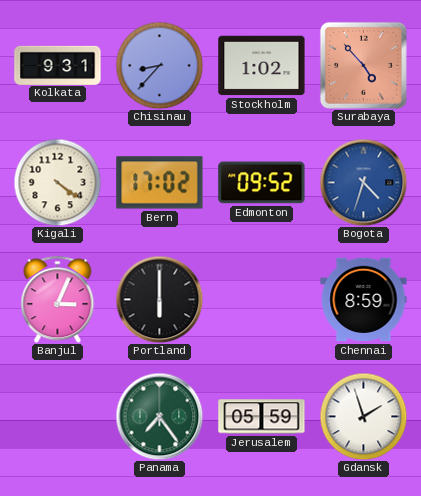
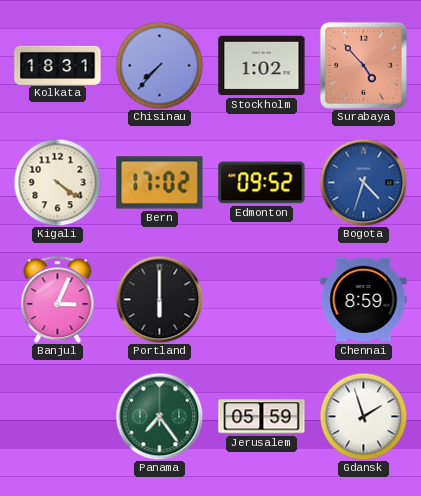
Kolkata: 9:31 -> 18:31 (58, 65)
Chisinau: 8:37 -> 7:37 (159, 65)
